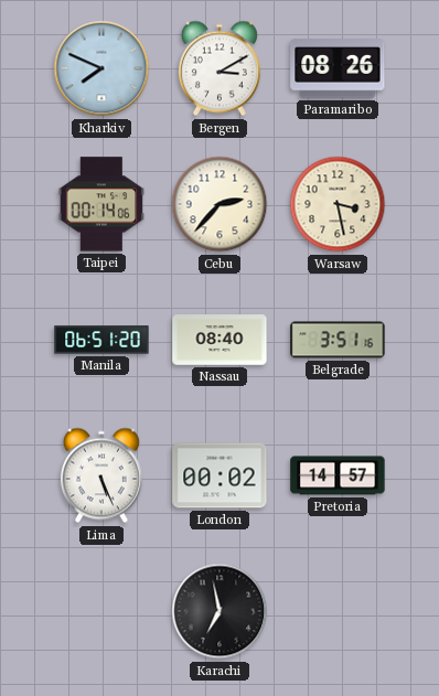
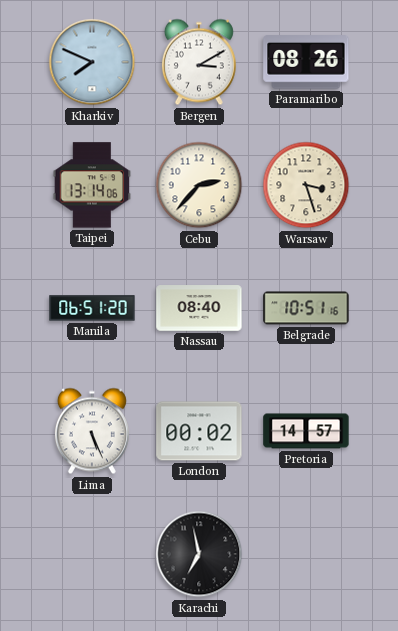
Taipei: 00:14 -> 13:14 (92, 185)
Warsaw: 3:28 -> 3:27 (306, 185)
Belgrade: 3:51 -> 10:51 (306, 308)
